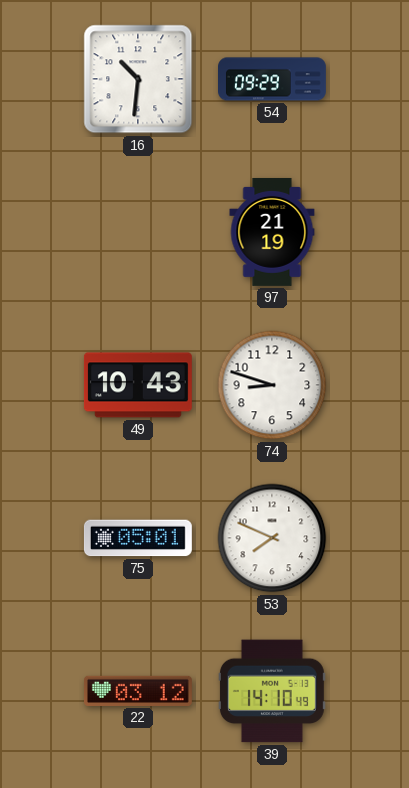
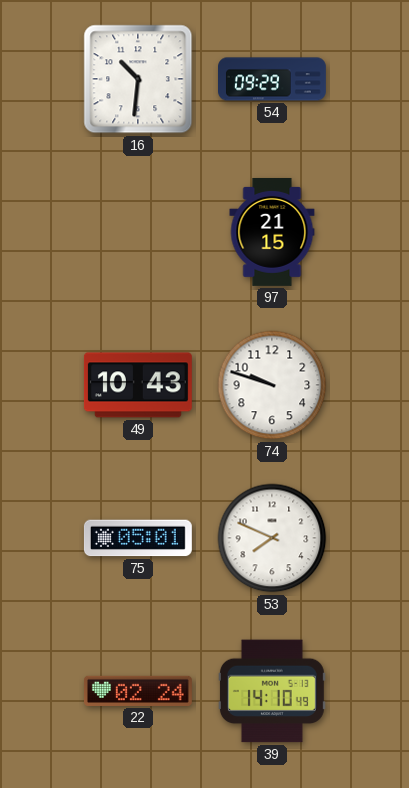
97: 21:19 -> 21:15 (272, 232)
74: 8:48 -> 9:48 (272, 385)
22: 03:12 -> 02:24 (138, 691)
